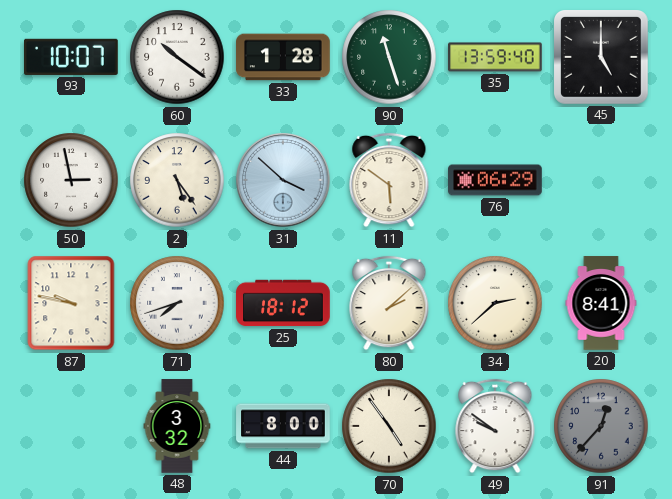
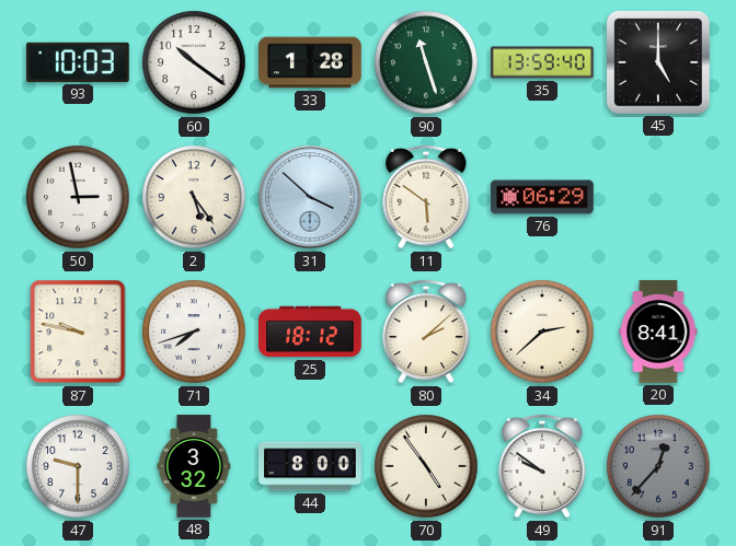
93: 10:07 -> 10:03 (79, 62)
47: none -> 9:30 (78, 466)
